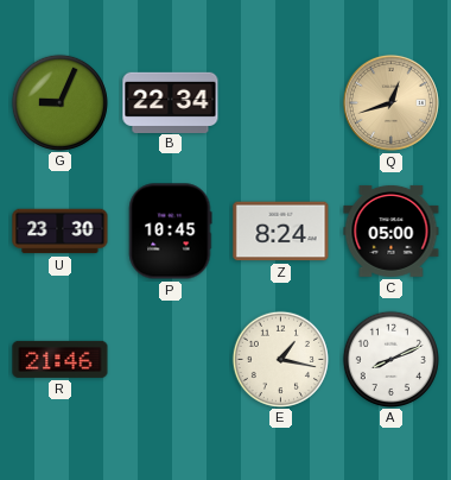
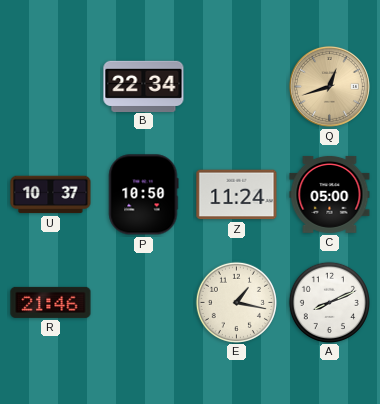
G: 9:04 -> none (59, 102)
U: 23:30 -> 10:37 (51, 195)
P: 10:45 -> 10:50 (143, 195)
Z: 8:24 -> 11:24 (237, 195)
